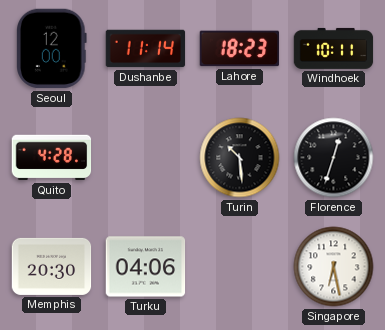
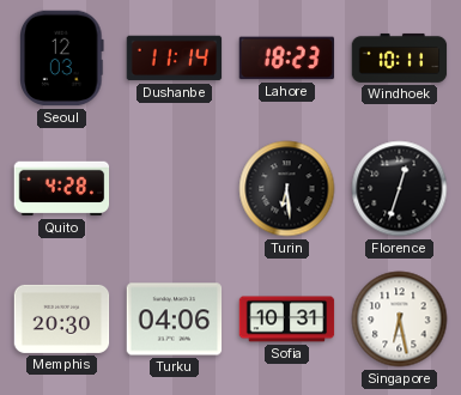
Seoul: 12:00 -> 12:03 (62, 59)
Turin: 10:29 -> 6:29 (287, 189)
Sofia: none -> 10:31 (287, 320)
